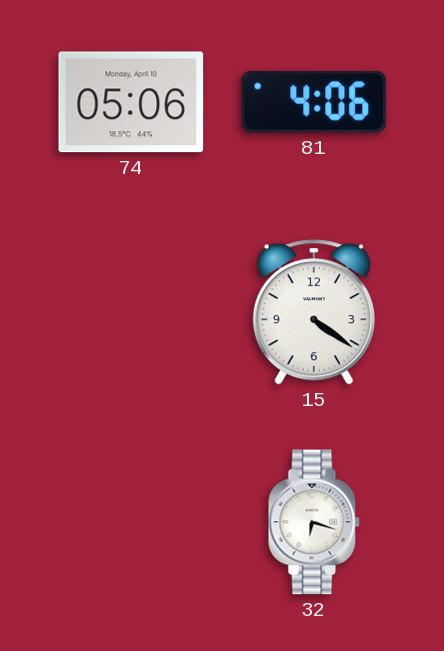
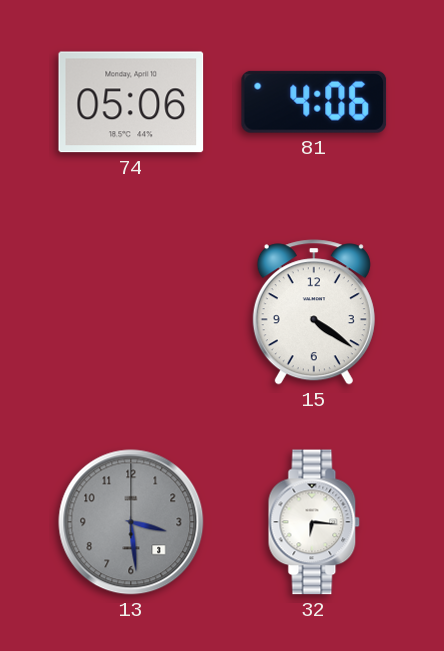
13: none -> 3:29 (131, 522)
32: 6:18 -> 6:16 (314, 522)
